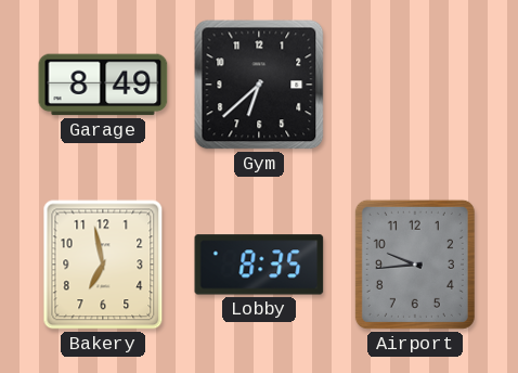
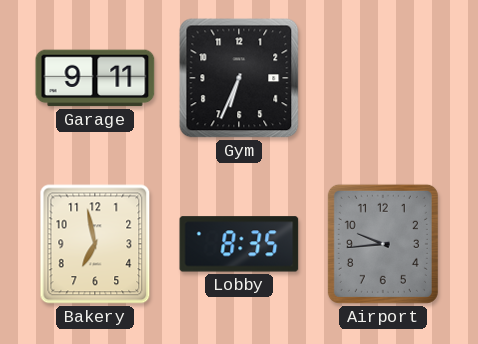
Garage: 8:49 -> 9:11 (95, 78)
Gym: 6:38 -> 6:34 (239, 78)
